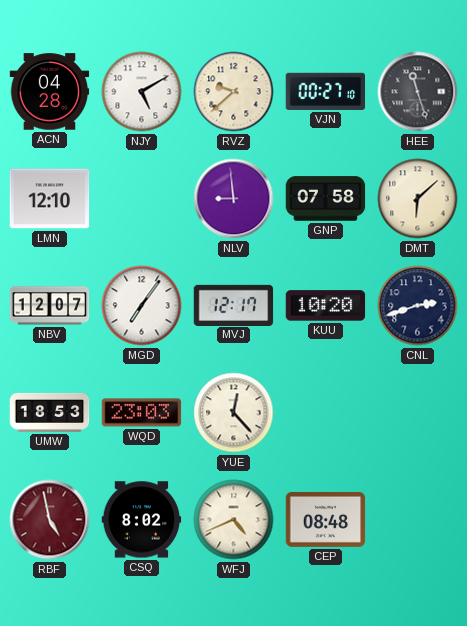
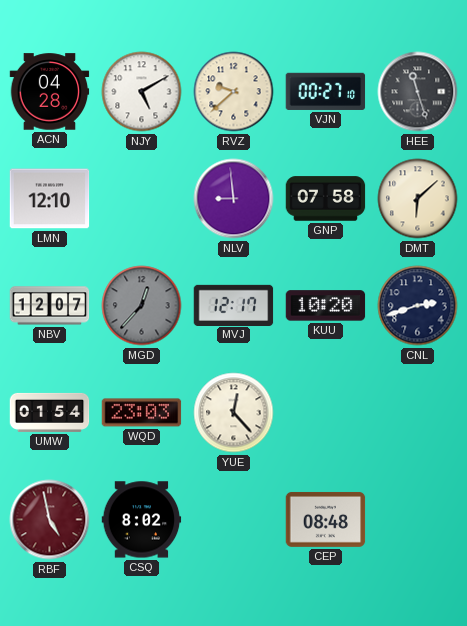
MGD: 7:06 -> 12:37 (142, 306)
MGD dial: white -> grey (142, 306)
UMW: 18:53 -> 01:54 (50, 412)
WFJ: 4:41 -> none (234, 520)
